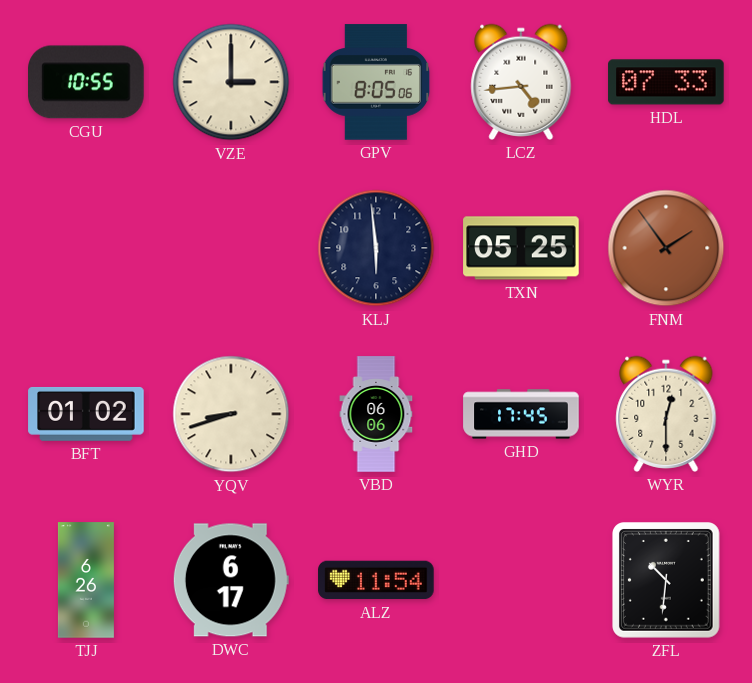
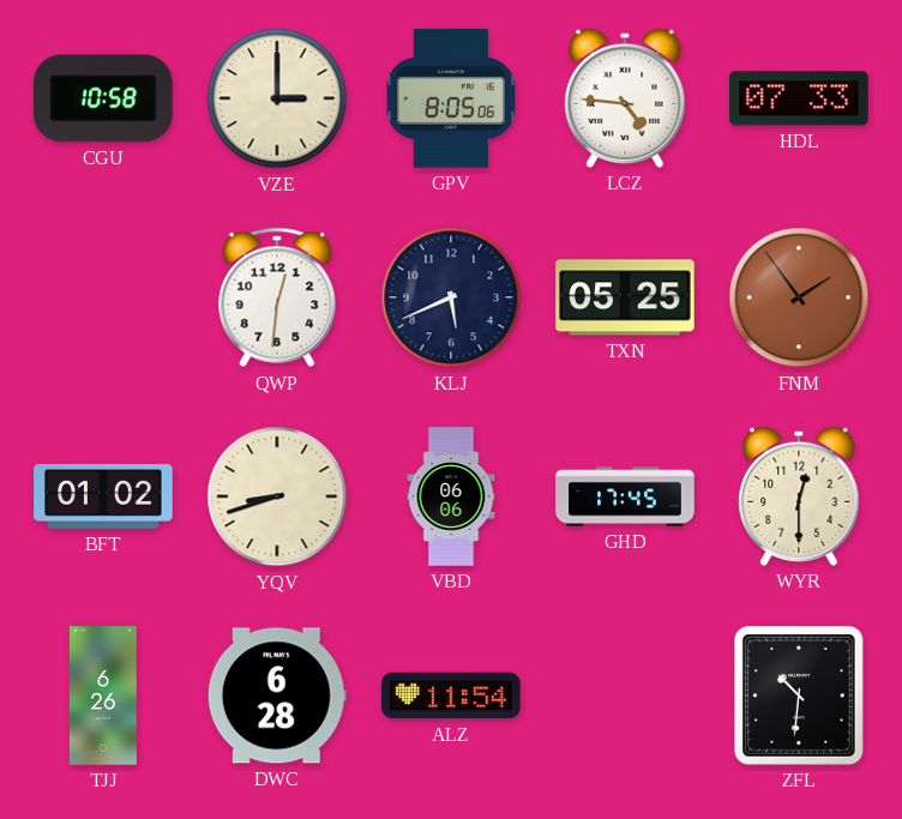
CGU: 10:55 -> 10:58 (103, 98)
LCZ: 4:44 -> 4:46 (625, 98)
QWP: none -> 12:31 (277, 297)
KLJ: 5:59 -> 5:41 (451, 297)
DWC: 6:17 -> 6:28 (277, 695)
